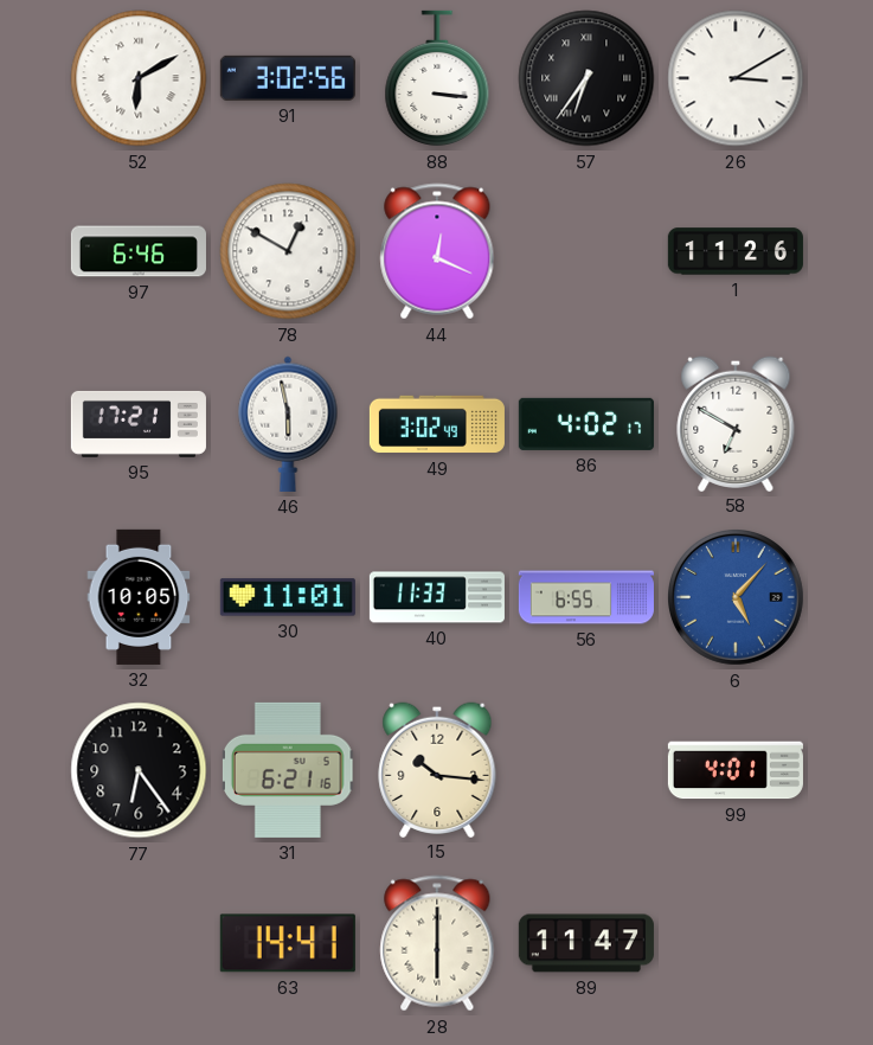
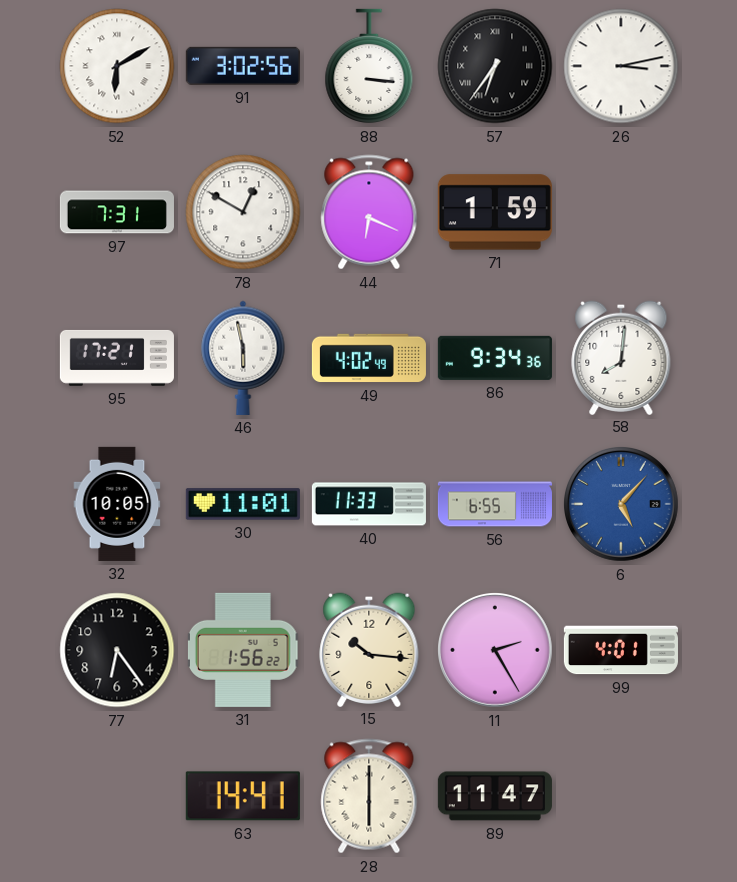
26: 3:10 -> 3:13 (621, 66)
97: 6:46 -> 7:31 (117, 212)
44: 12:19 -> 6:19 (369, 212)
71: none -> 1:59 (495, 212)
1: 11:26 -> none (736, 251)
49: 3:02 -> 4:02 (369, 358)
86: 4:02 -> 9:34 (495, 358)
58: 6:50 -> 8:01 (621, 357)
31: 6:21 -> 1:56 (243, 650)
11: none -> 2:25 (496, 651)
